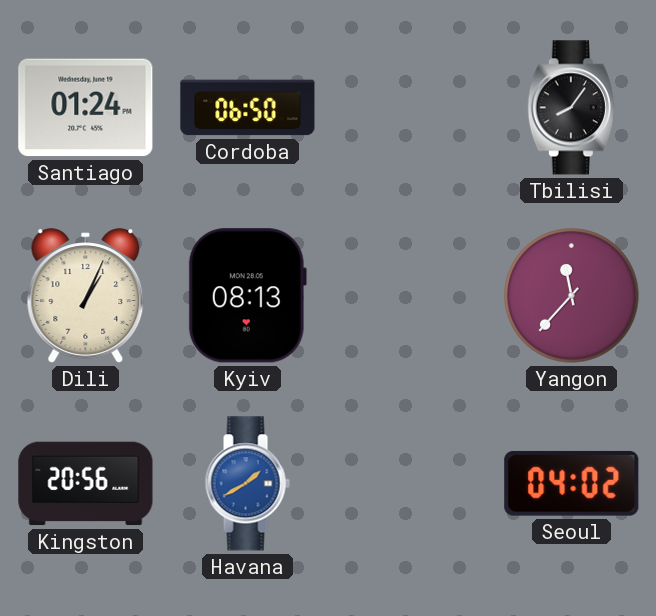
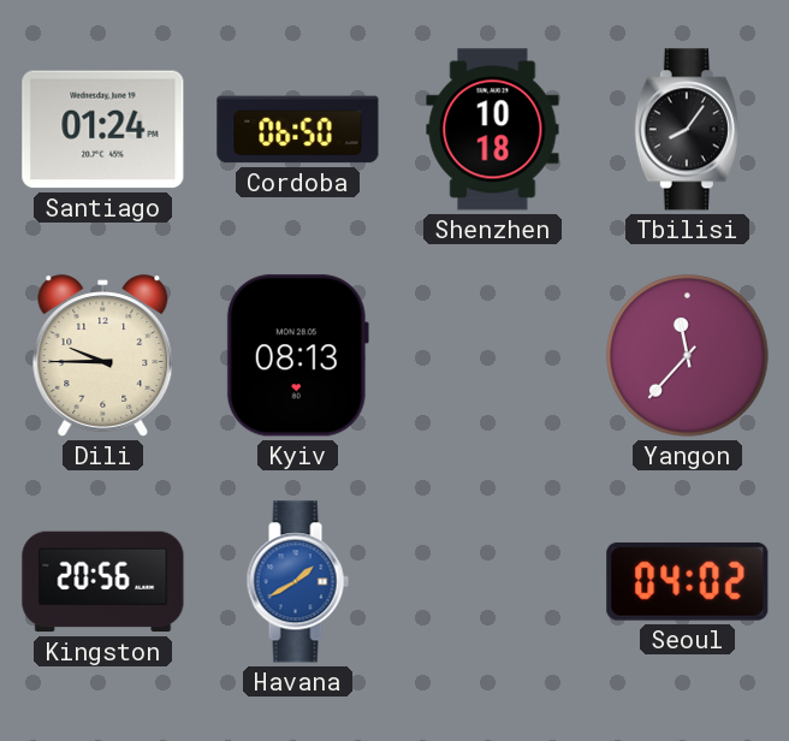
Shenzhen: none -> 10:18 (493, 130)
Dili: 1:04 -> 9:45 (103, 356)
